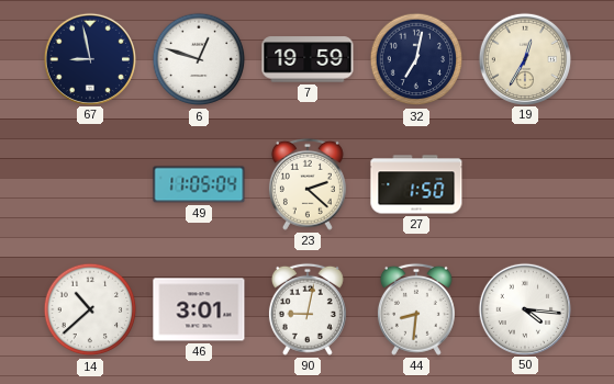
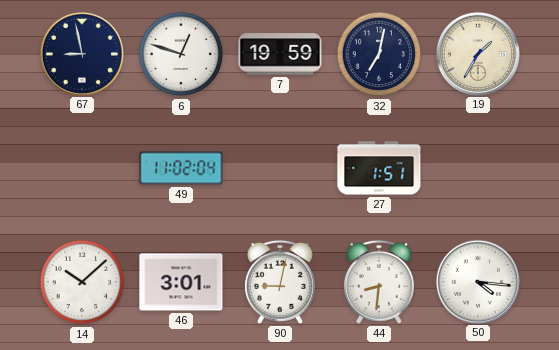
19: 12:35 -> 1:35 (477, 53)
49: 11:05 -> 11:02 (181, 168)
23: 2:22 -> none (308, 184)
27: 1:50 -> 1:51 (379, 168)
14: 10:38 -> 10:08 (82, 282)
